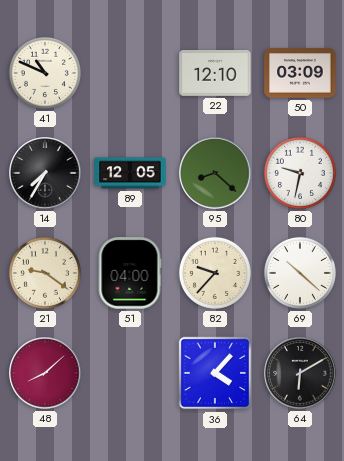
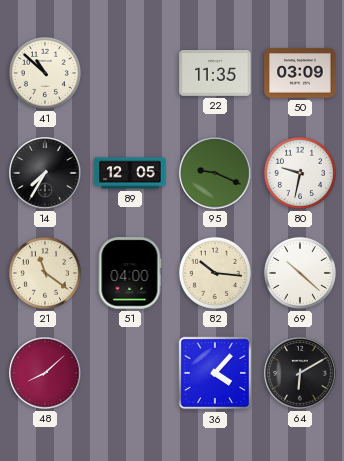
41: 10:49 -> 10:52 (45, 73)
22: 12:10 -> 11:35 (215, 74)
95: 8:22 -> 9:19 (215, 173)
21: 9:21 -> 11:21 (45, 273)
82: 9:37 -> 10:16 (215, 273)
